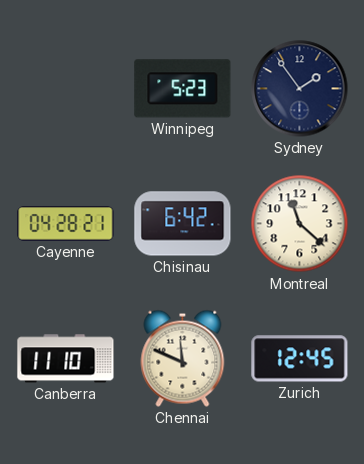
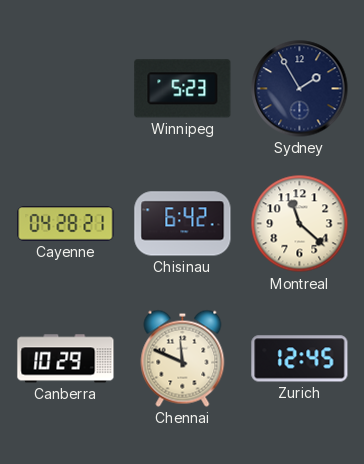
Sydney: 1:54 -> 1:55 (300, 89)
Canberra: 11:10 -> 10:29 (66, 359)
